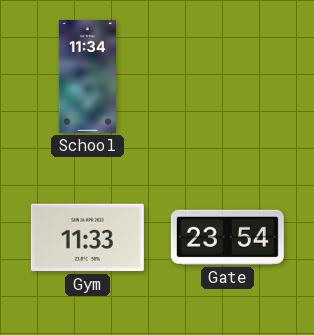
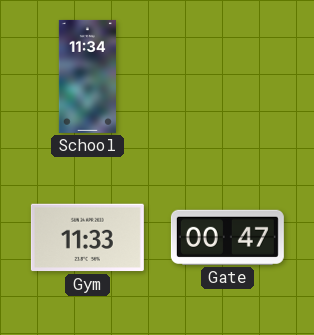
Gate: 23:54 -> 00:47 (227, 237)
